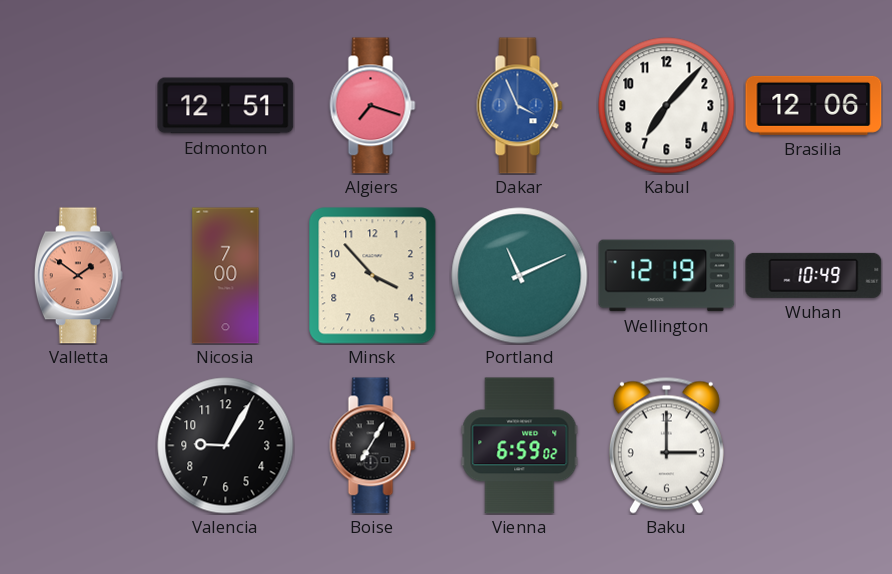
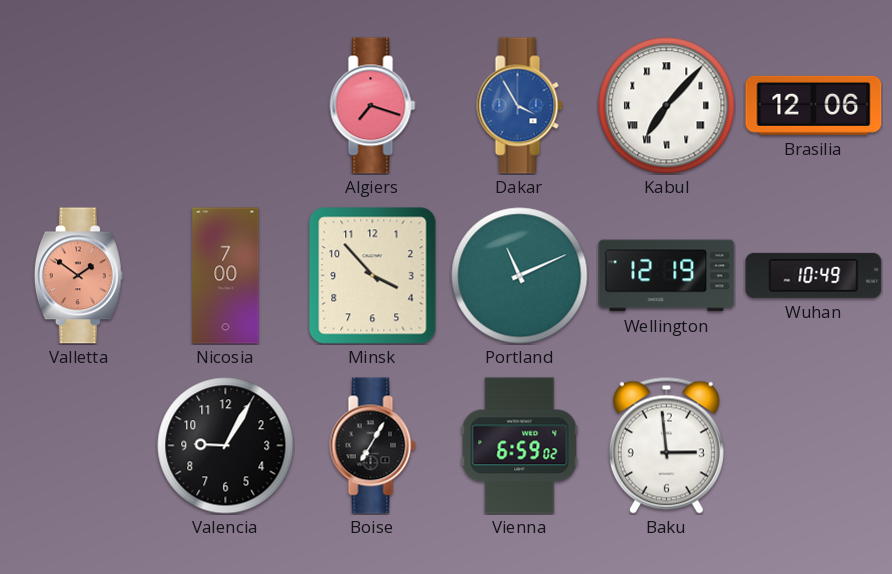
Edmonton: 12:51 -> none (226, 106)
Dakar: 3:56 -> 3:55 (520, 106)
Kabul numerals: Arabic -> Roman (667, 106)
Baku: 3:00 -> 2:59 (666, 445)
